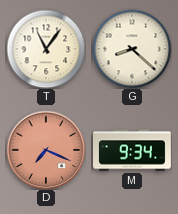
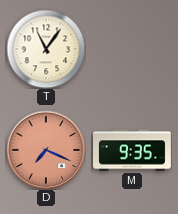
G: 8:22 -> none (132, 49)
M: 9:34 -> 9:35 (133, 150)
